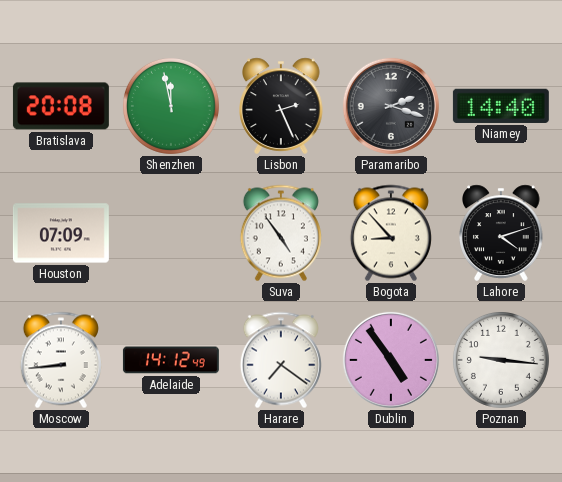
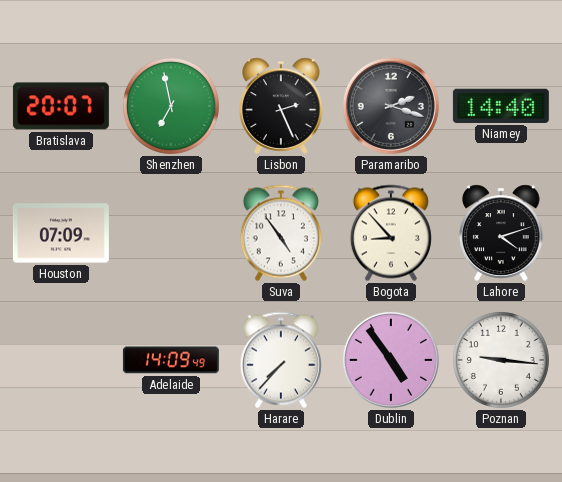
Bratislava: 20:08 -> 20:07 (61, 106)
Shenzhen: 11:58 -> 6:58 (171, 106)
Moscow: 8:44 -> none (61, 360)
Adelaide: 14:12 -> 14:09 (171, 360)
Harare: 7:21 -> 7:37 (281, 360)
